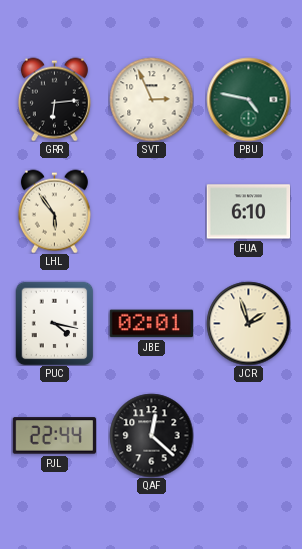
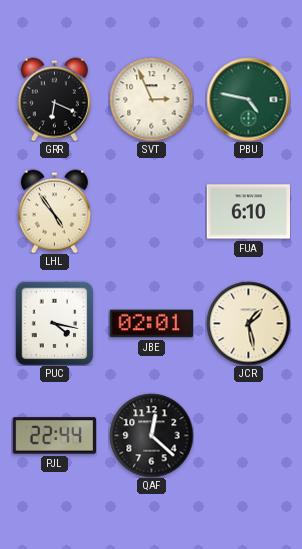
GRR: 6:14 -> 6:19 (54, 99)
LHL: 5:54 -> 4:54 (54, 211)
JCR: 1:57 -> 1:28 (248, 323)
